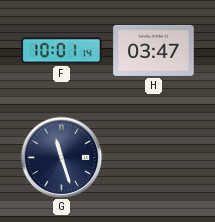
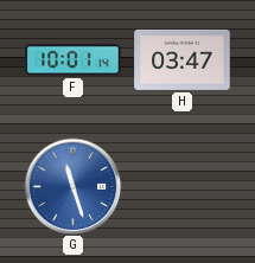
G dial: navy -> blue (72, 186)
